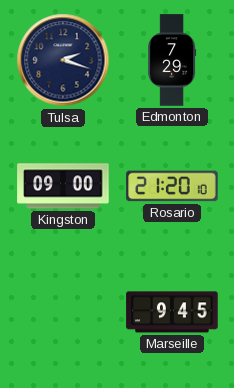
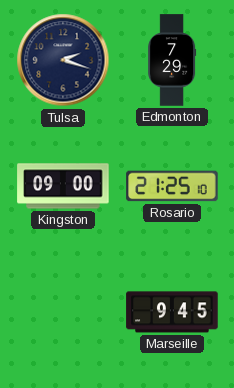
Rosario: 21:20 -> 21:25 (172, 186)
